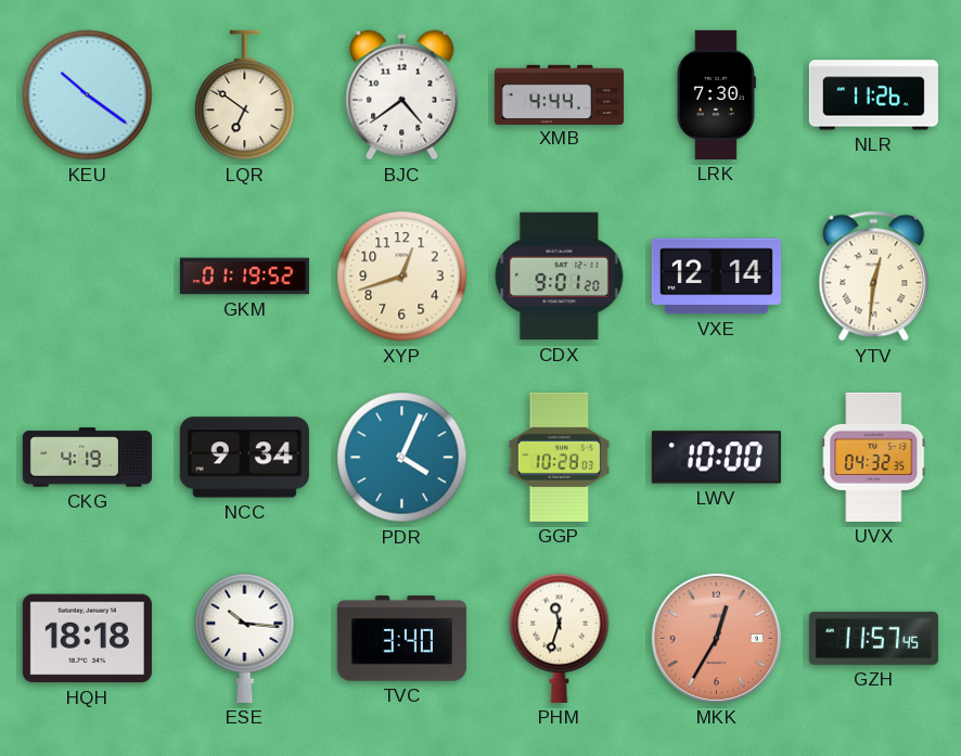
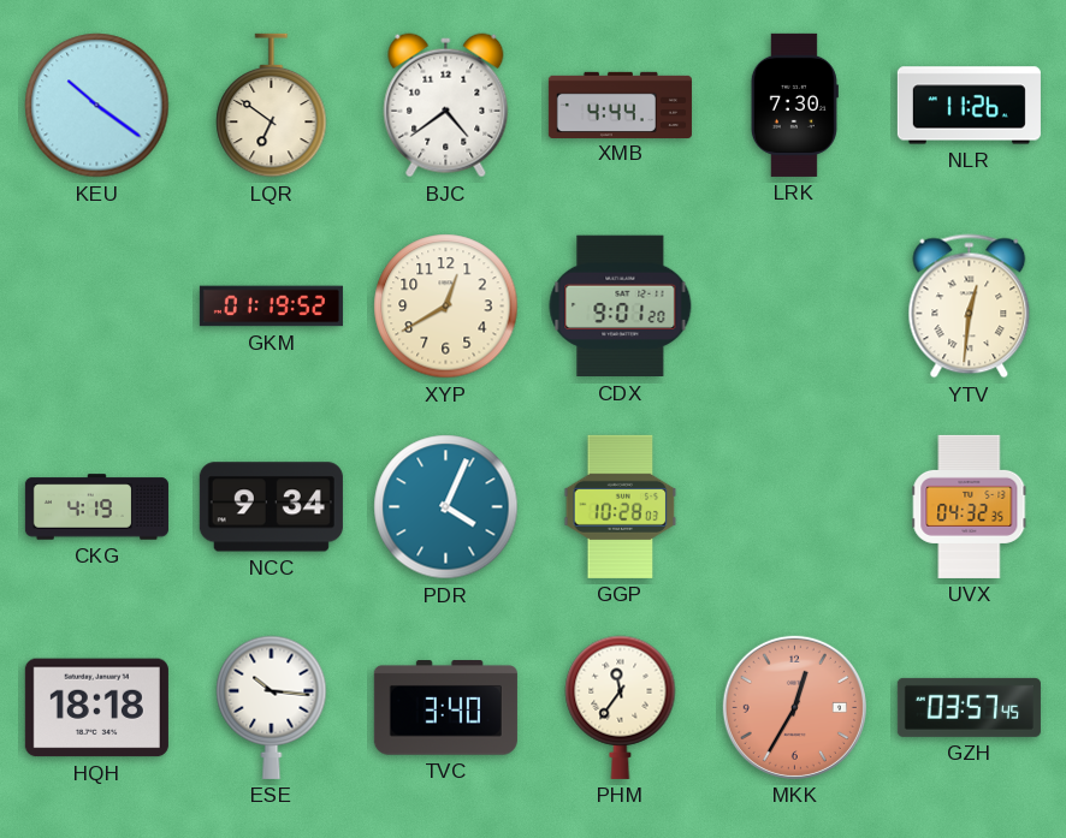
XYP: 12:42 -> 12:40 (446, 307)
VXE: 12:14 -> none (716, 277)
LWV: 10:00 -> none (716, 458)
PHM: 11:33 -> 11:36 (621, 707)
GZH: 11:57 -> 03:57 (969, 707)
